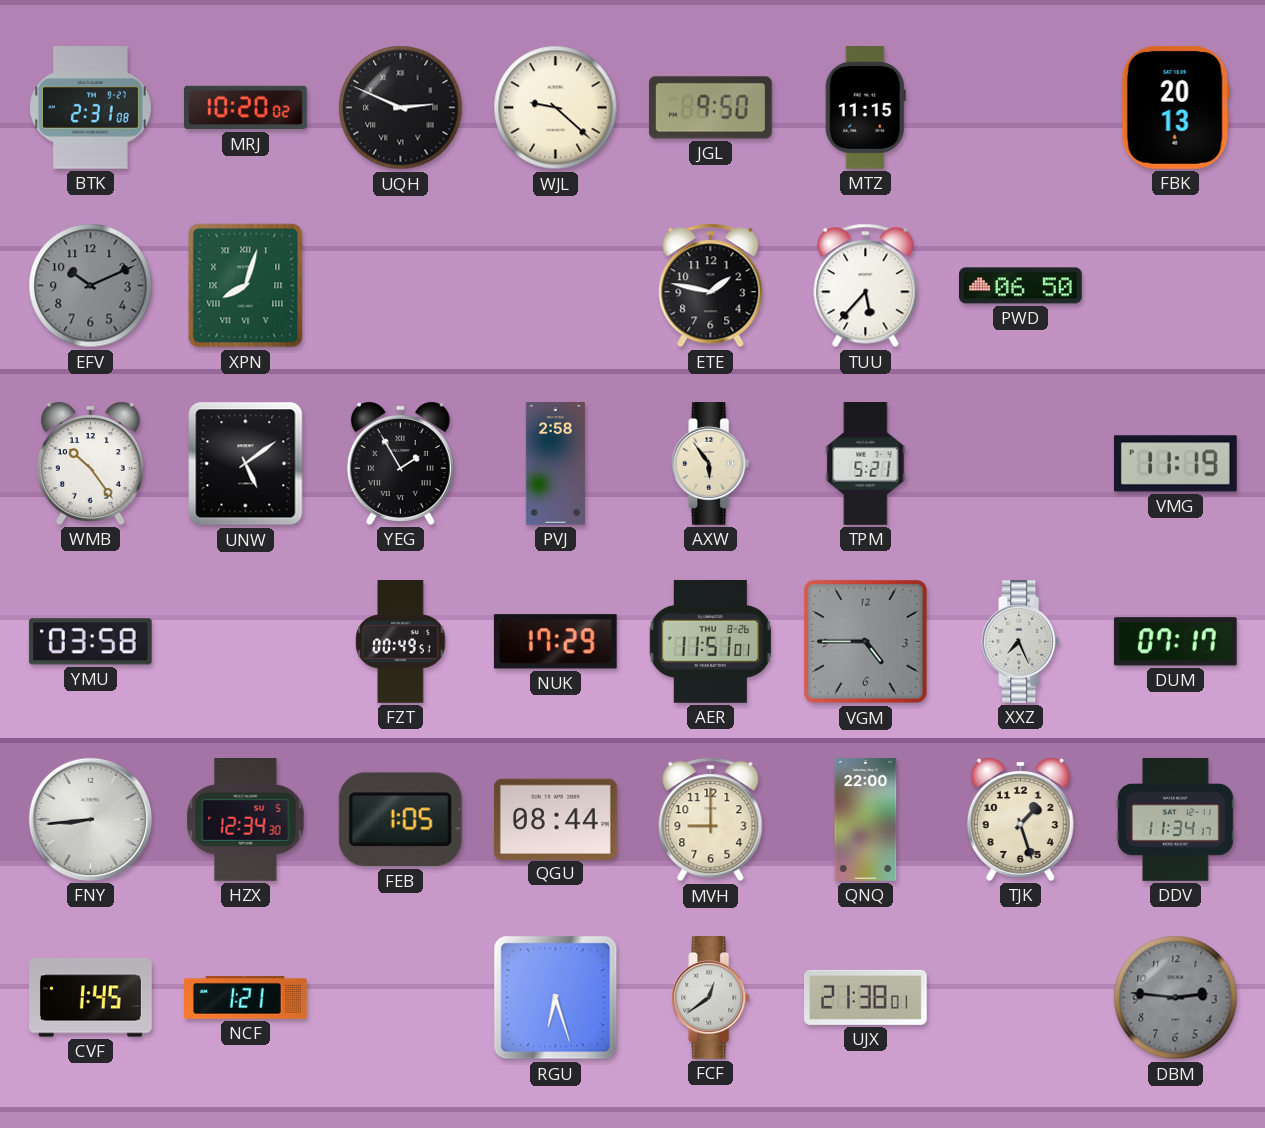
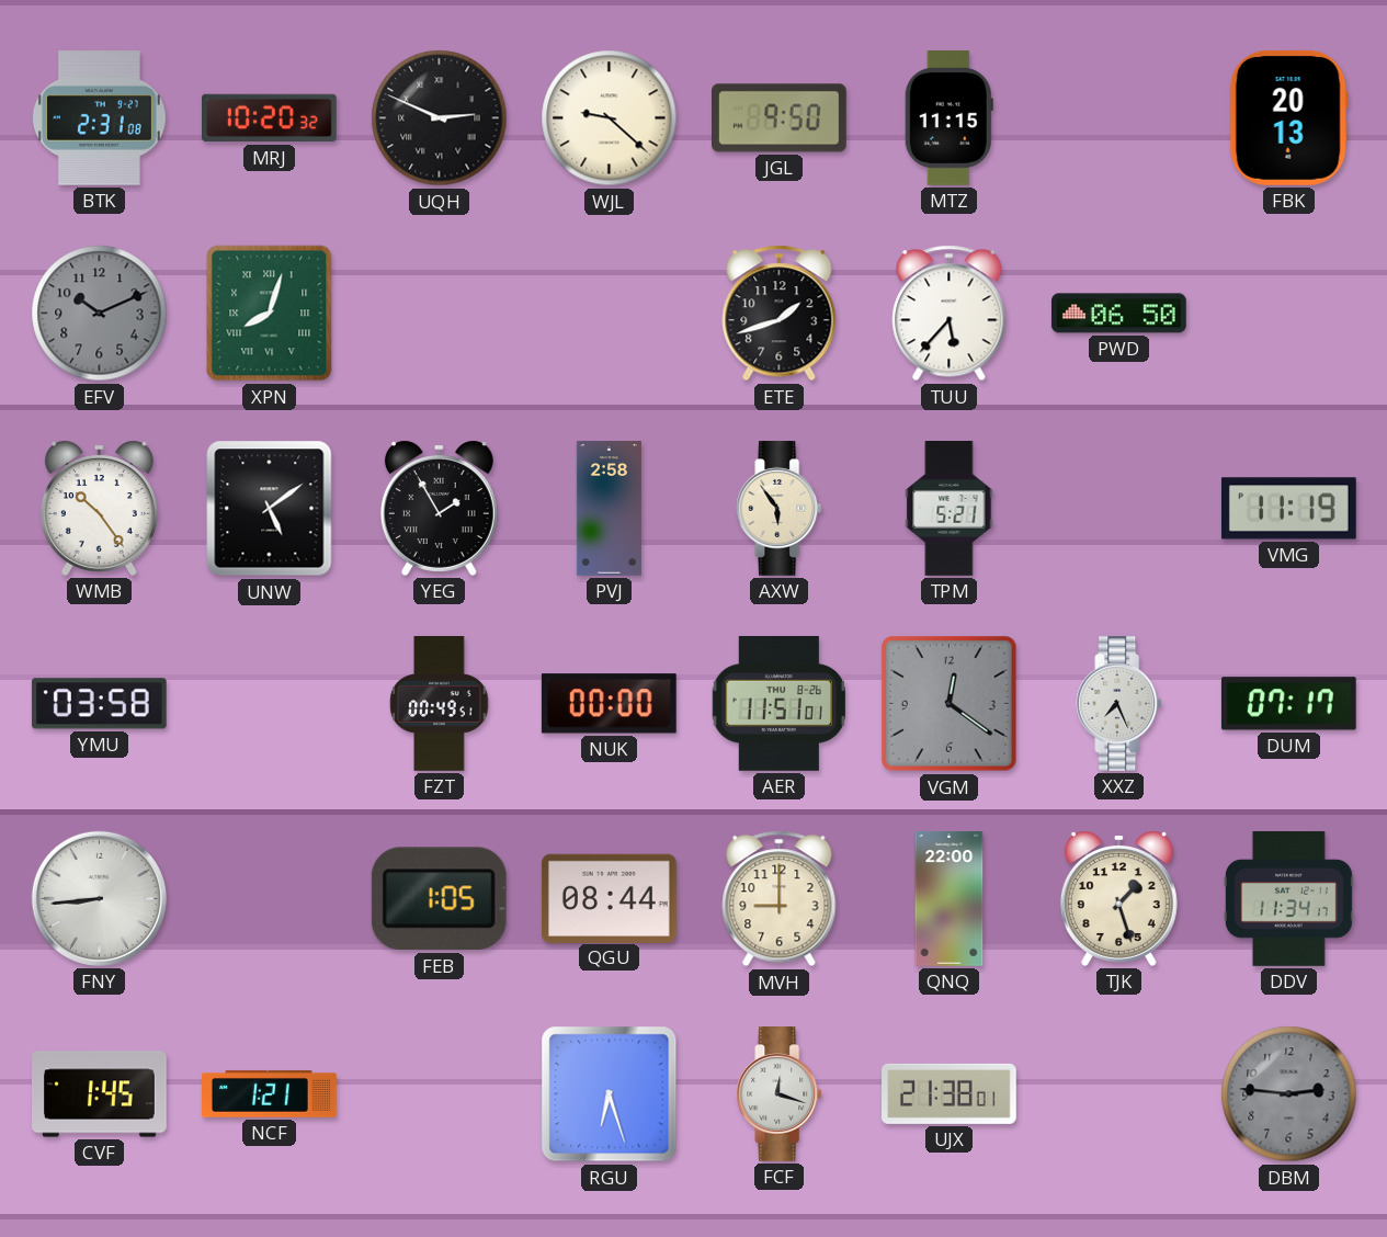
MRJ: 10:20:02 -> 10:20:32 (270, 118)
ETE: 1:47 -> 1:42 (780, 314)
NUK: 17:29 -> 00:00 (609, 704)
VGM: 4:45 -> 12:21 (950, 704)
HZX: 12:34 -> none (246, 820)
FCF: 12:39 -> 12:18 (780, 1094)
